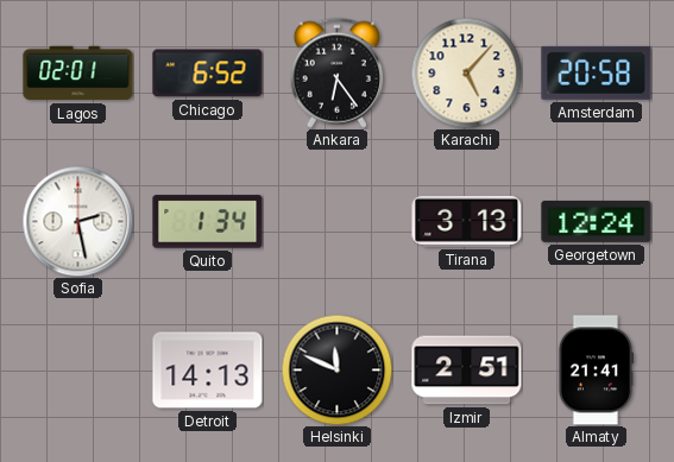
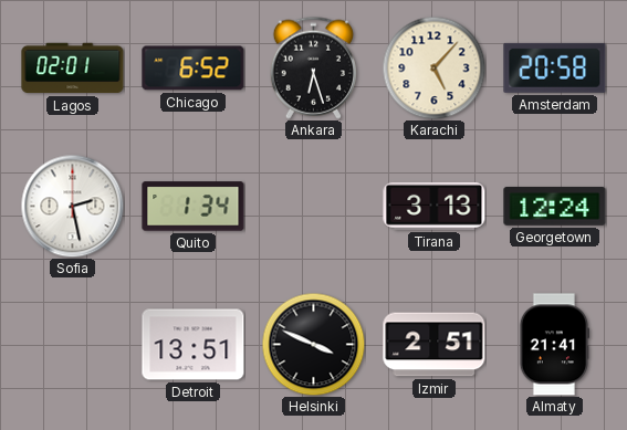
Ankara: 6:24 -> 6:27 (313, 67)
Detroit: 14:13 -> 13:51 (194, 345)
Helsinki: 11:49 -> 3:49 (313, 344)
